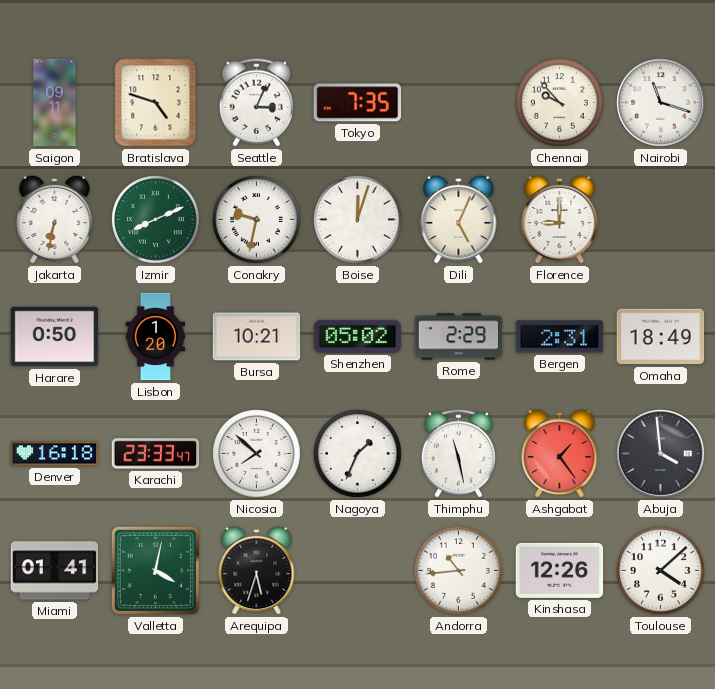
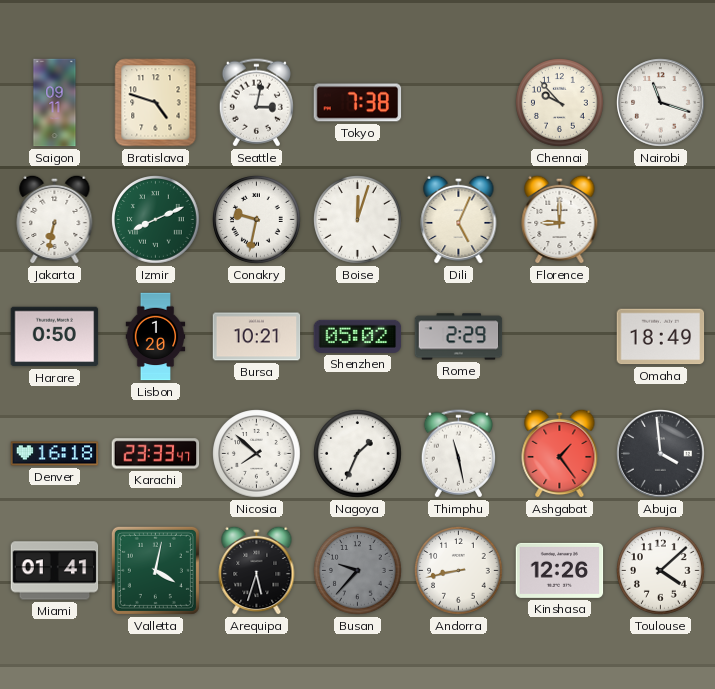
Seattle: 3:04 -> 3:02 (256, 103)
Tokyo: 7:35 -> 7:38 (358, 103)
Bergen: 2:31 -> none (560, 337)
Busan: none -> 9:37 (358, 571)
Andorra: 10:44 -> 8:43 (459, 571)
